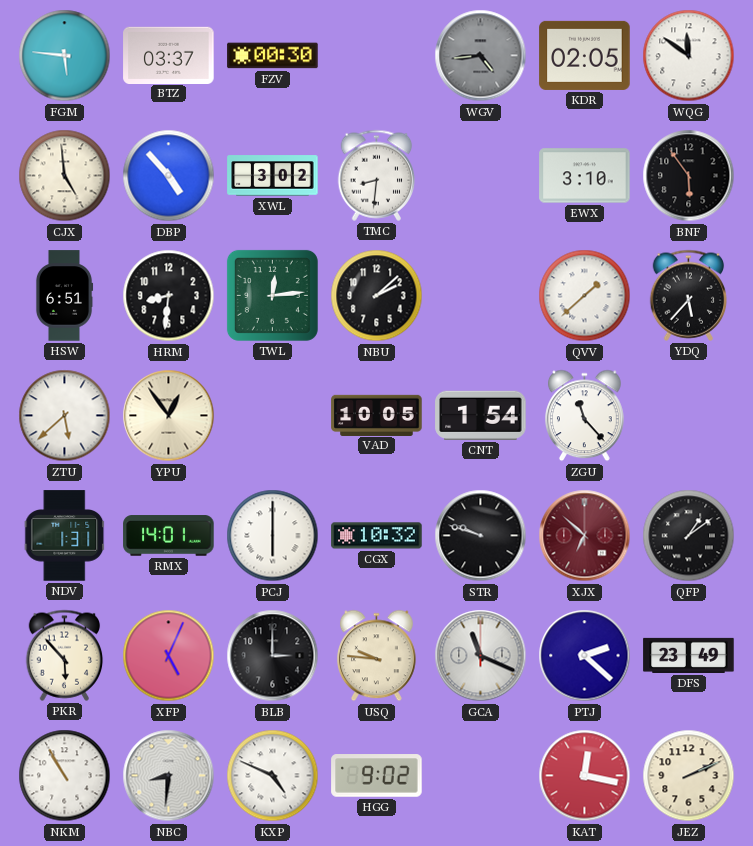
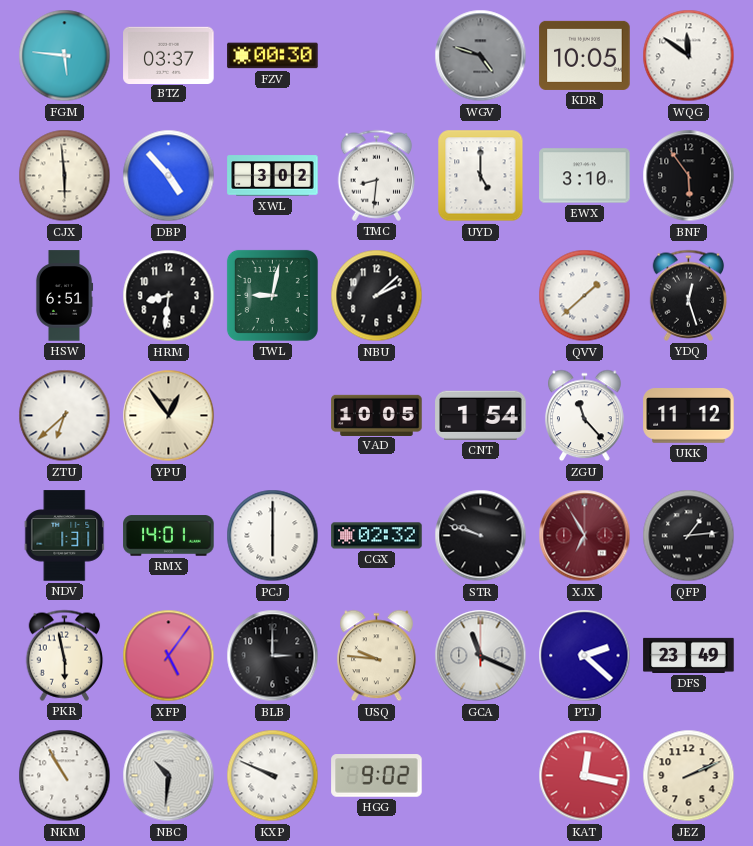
WGV: 4:44 -> 4:48 (481, 56)
KDR: 02:05 -> 10:05 (585, 55)
CJX: 4:59 -> 5:59 (65, 176)
UYD: none -> 5:00 (481, 176)
TWL: 12:14 -> 9:02 (272, 295)
YDQ: 5:37 -> 12:27 (689, 295)
ZTU: 5:38 -> 6:38 (65, 416)
UKK: none -> 11:12 (689, 416)
CGX: 10:32 -> 02:32 (377, 536)
XJX: 6:52 -> 6:55 (585, 536)
QFP: 1:09 -> 1:14 (689, 536)
PKR: 5:53 -> 5:58 (65, 655)
XFP: 5:04 -> 5:06 (169, 656)
NBC: 8:31 -> 10:31 (169, 776)
KXP: 4:49 -> 9:49 (273, 776)
